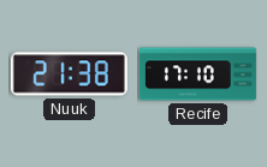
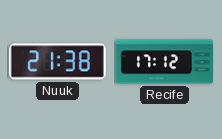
Recife: 17:10 -> 17:12 (164, 62)
